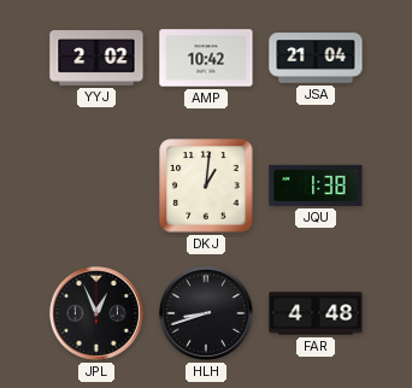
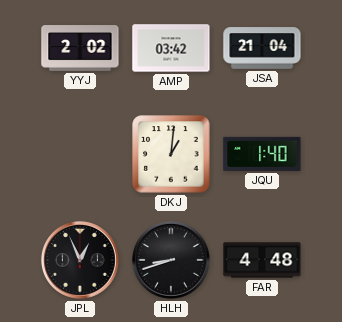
AMP: 10:42 -> 03:42 (171, 48)
JQU: 1:38 -> 1:40 (262, 154)
